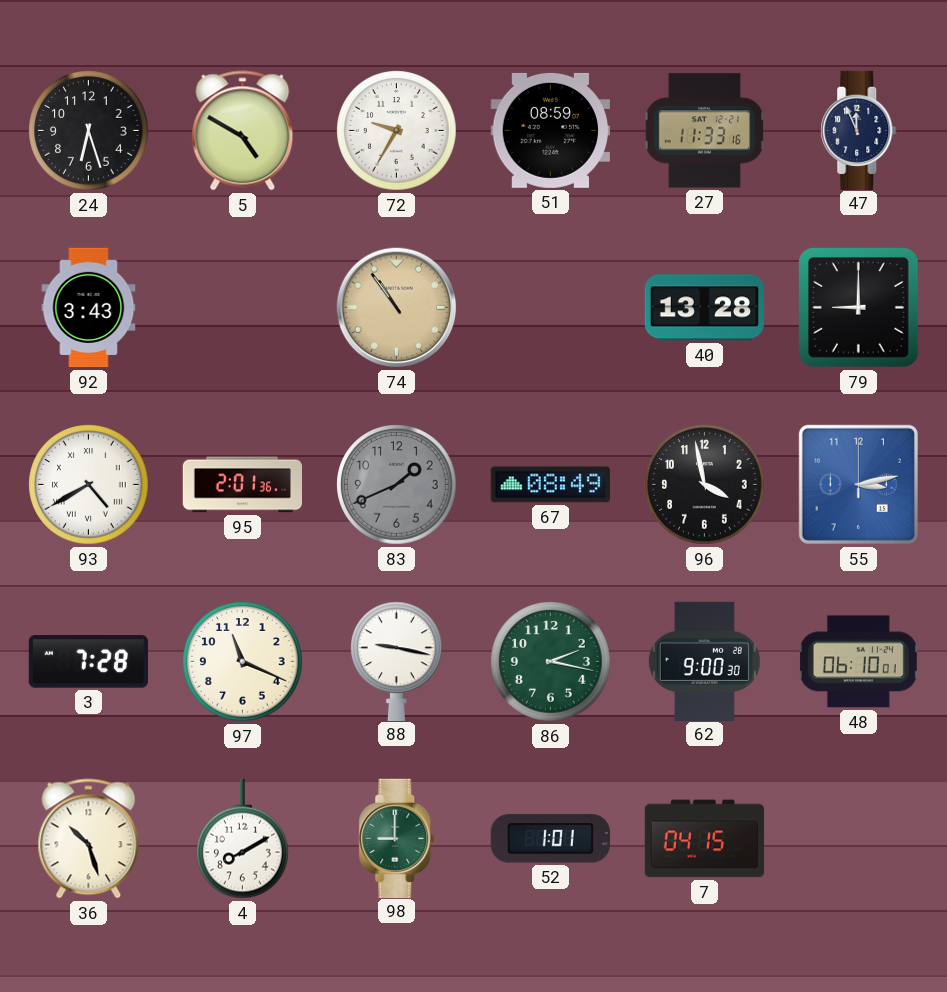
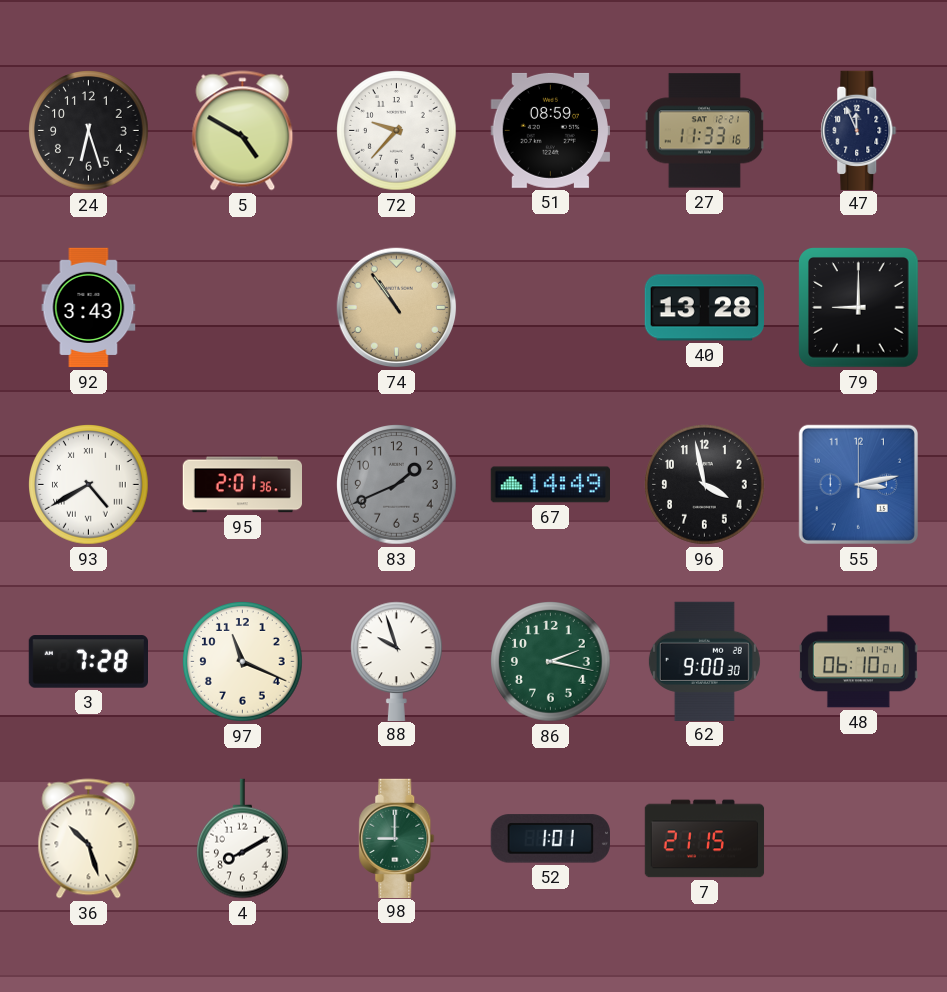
72: 9:35 -> 9:37 (397, 131)
67: 08:49 -> 14:49 (550, 485)
88: 9:17 -> 9:57 (397, 661)
7: 04:15 -> 21:15 (705, 839)
